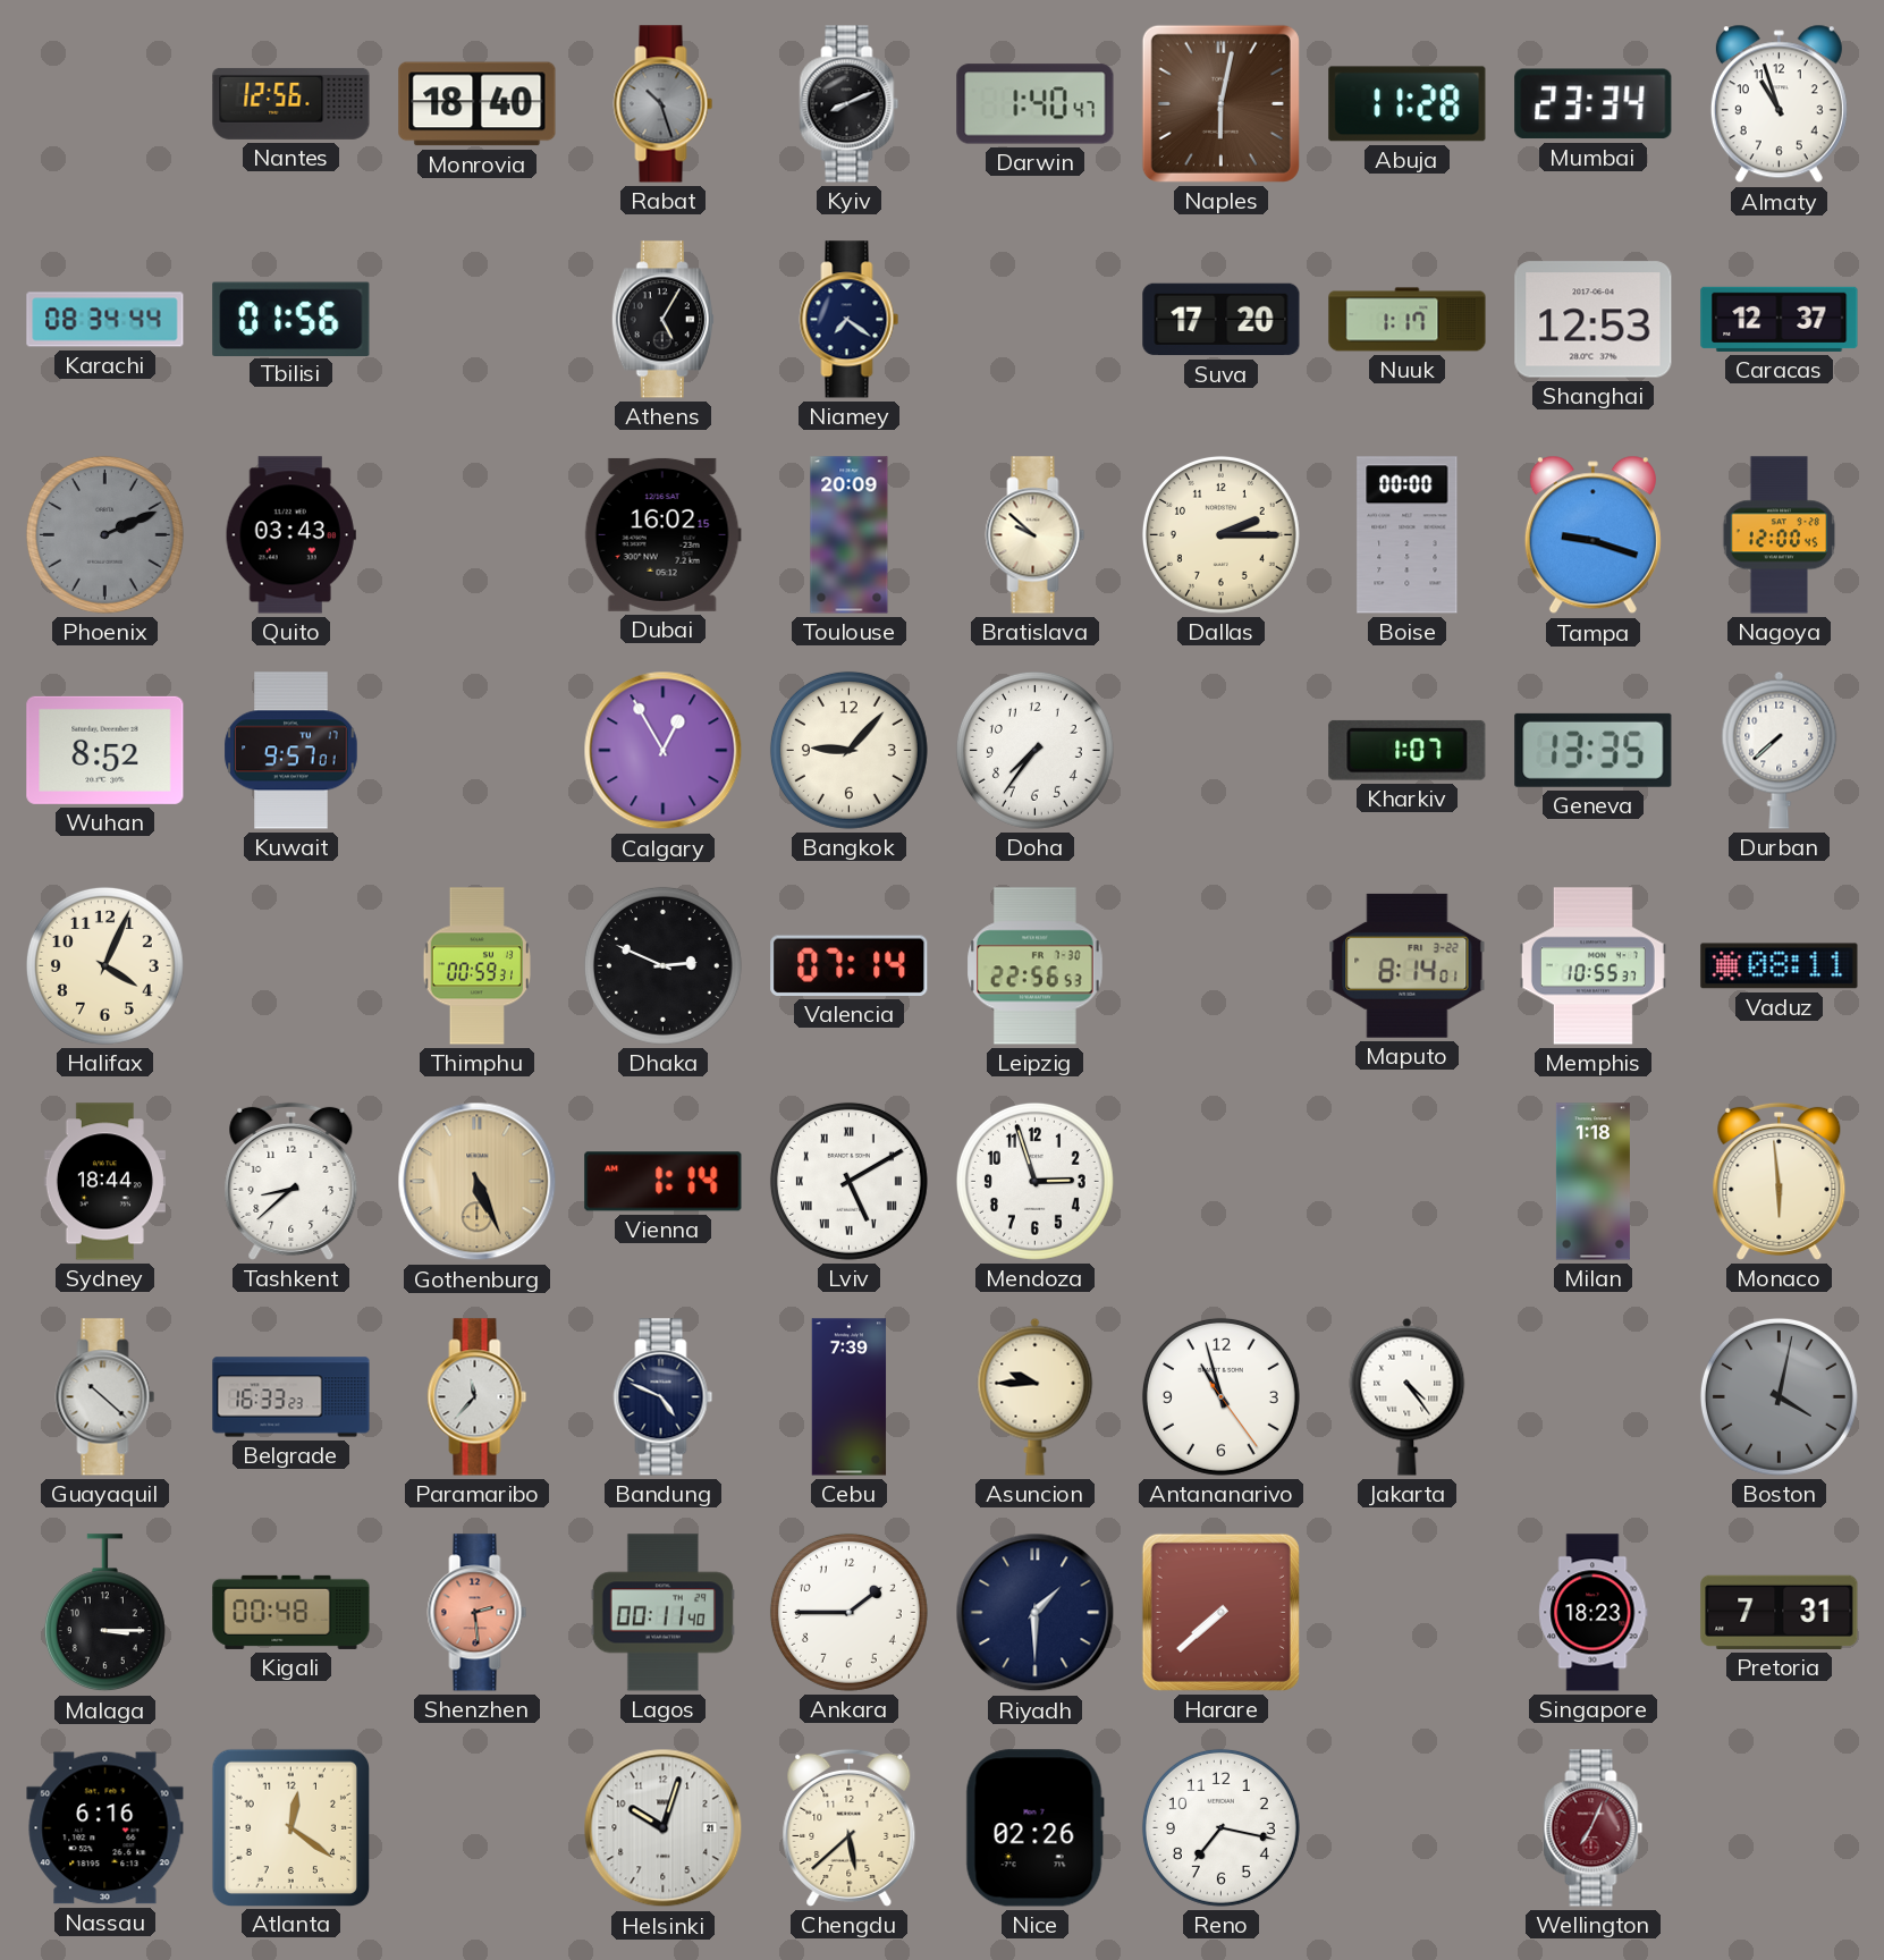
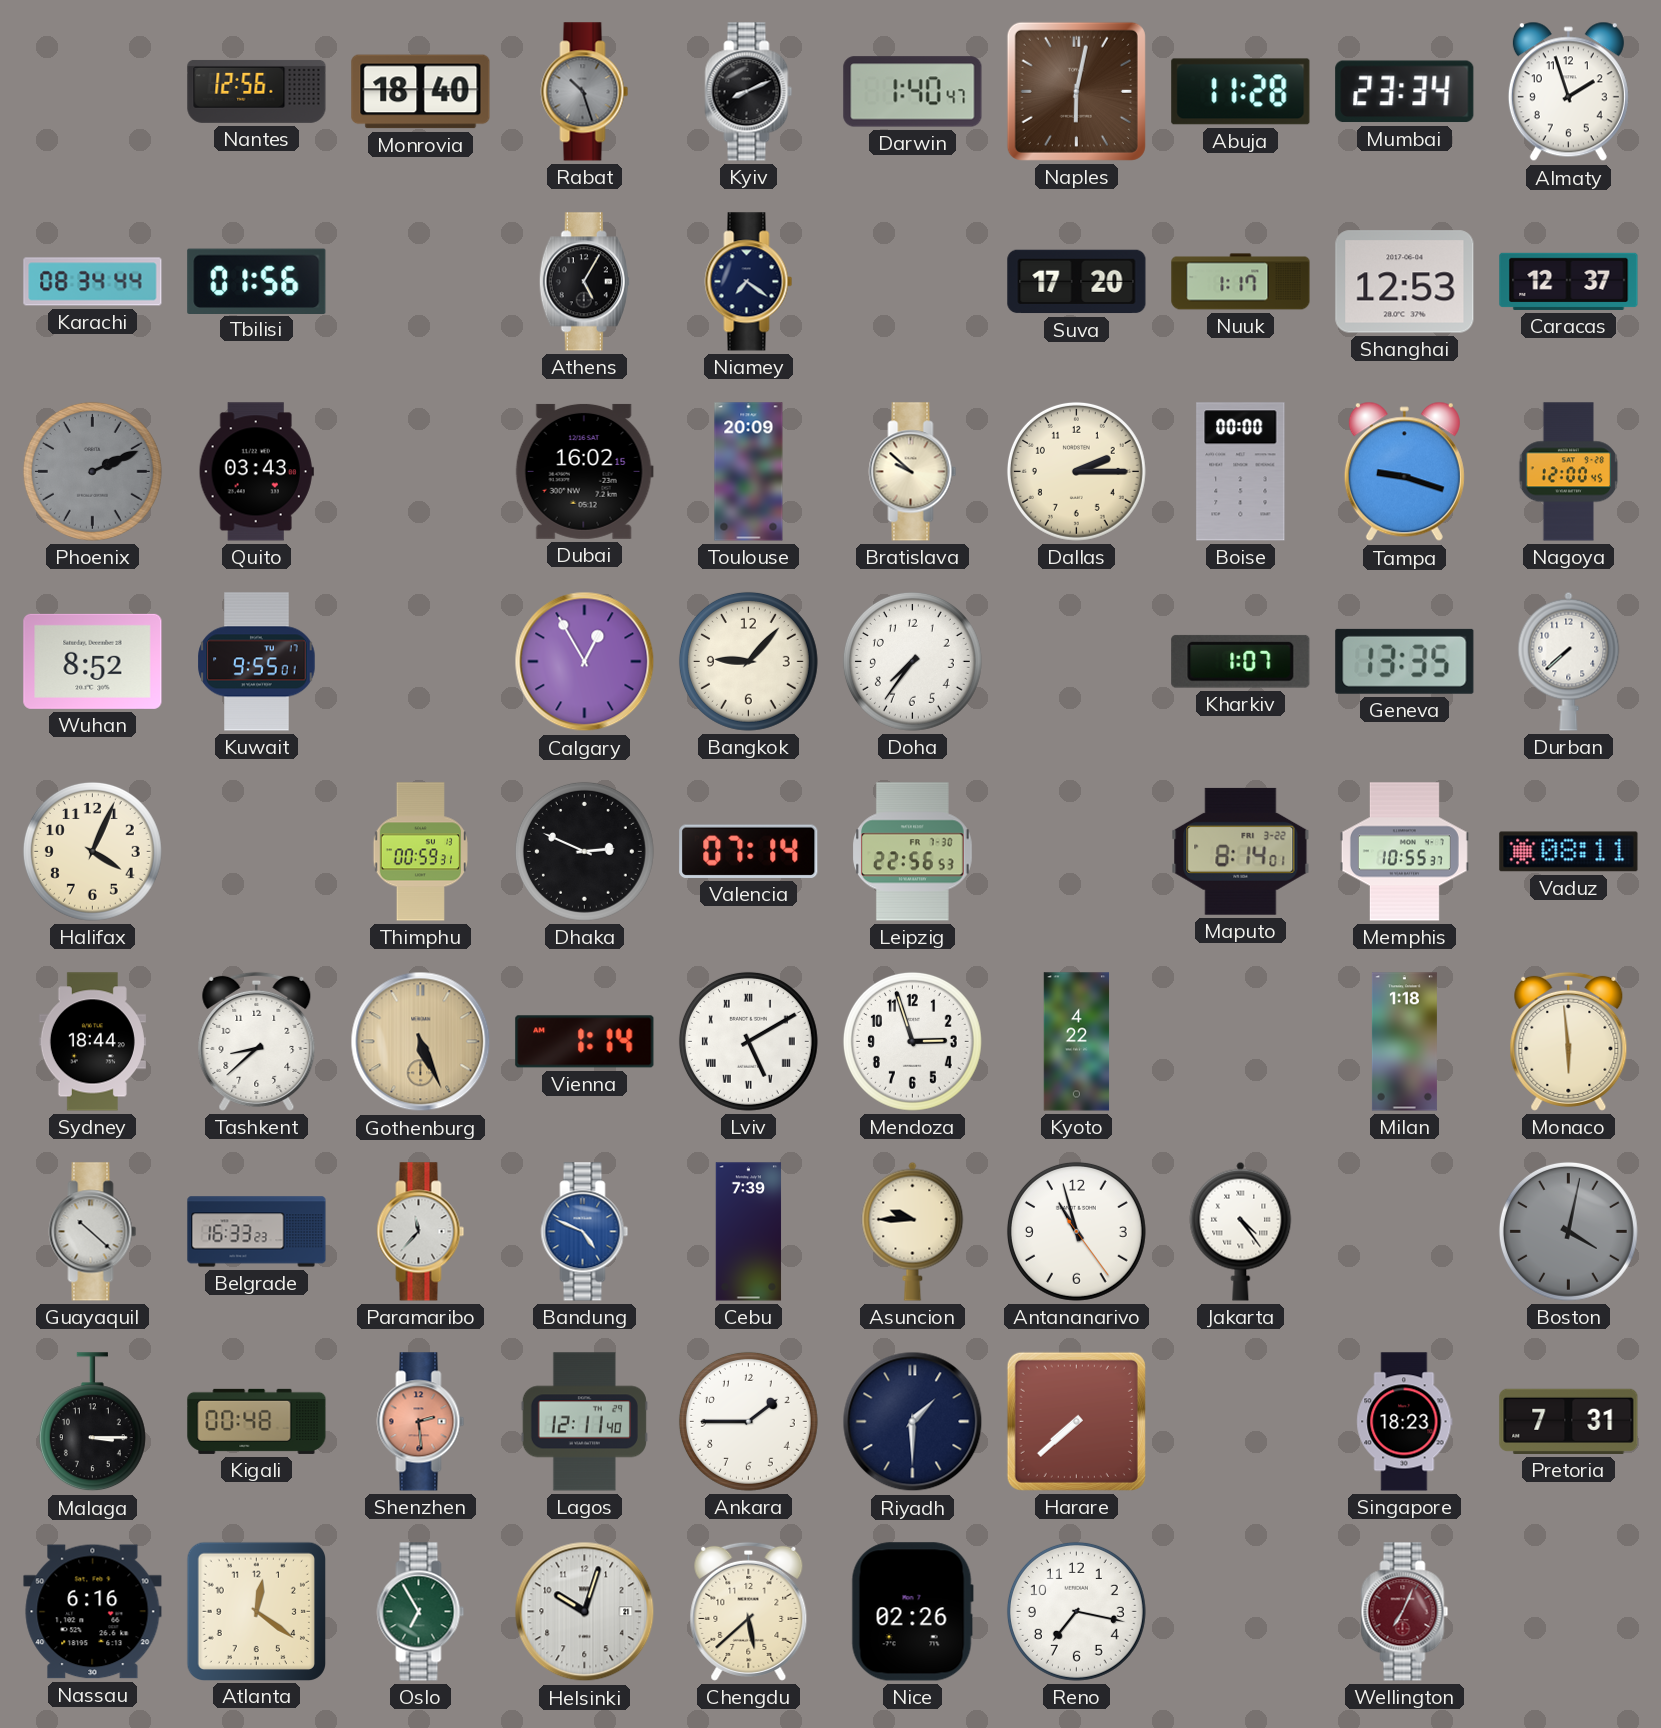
Almaty: 10:57 -> 1:57 (1568, 92)
Kuwait: 9:57 -> 9:55 (257, 662)
Kyoto: none -> 4:22 (1077, 1042)
Bandung dial: navy -> blue (585, 1232)
Lagos: 00:11 -> 12:11 (584, 1422)
Oslo: none -> 6:55 (421, 1612)
